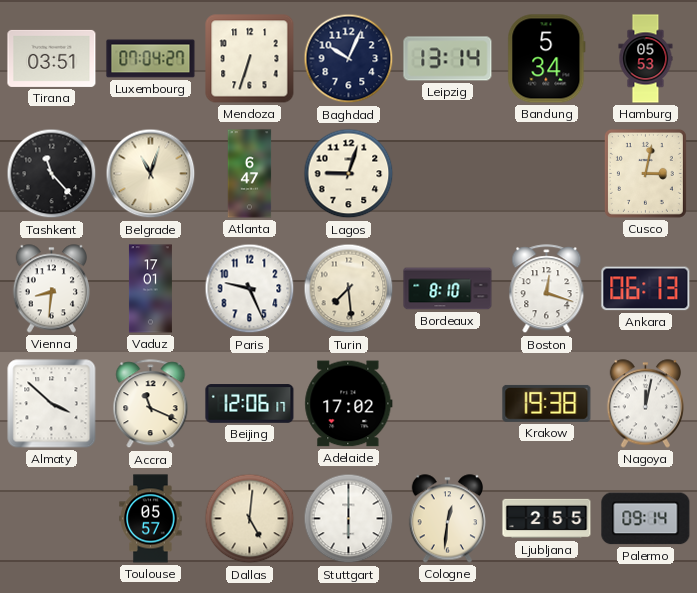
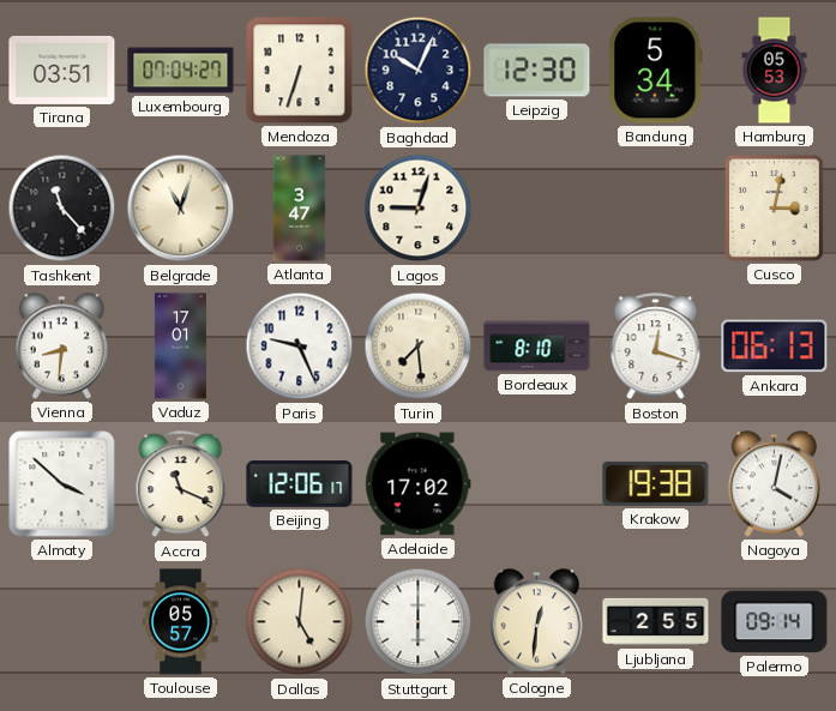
Leipzig: 13:14 -> 12:30 (537, 71)
Atlanta: 6:47 -> 3:47 (300, 209)
Nagoya: 12:02 -> 4:02 (774, 484)
